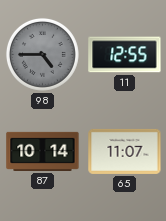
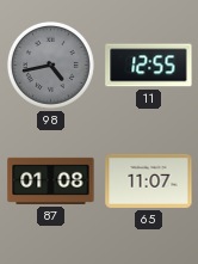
98: 4:45 -> 4:43 (50, 65)
87: 10:14 -> 01:08 (51, 180)
